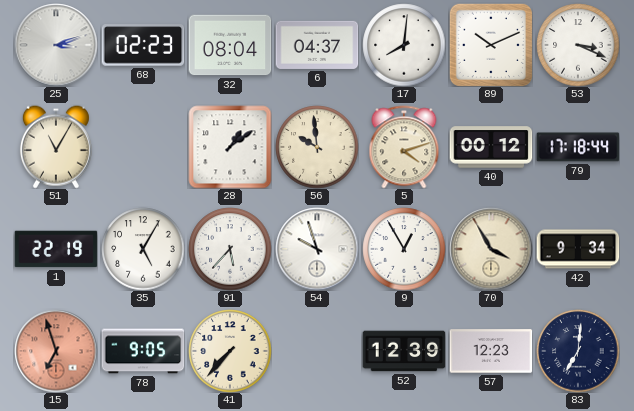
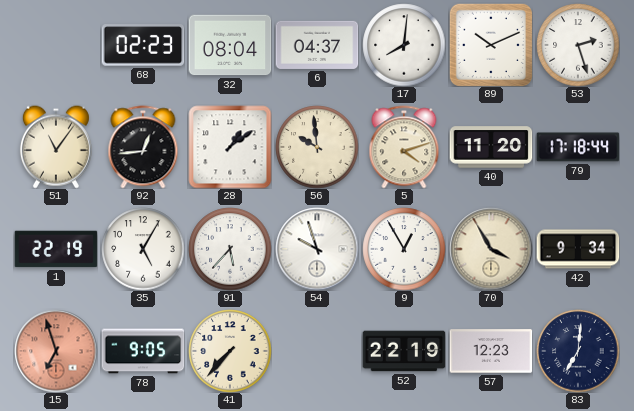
25: 3:12 -> none (56, 45)
53: 3:19 -> 2:27 (578, 45)
51: 11:05 -> 11:06 (56, 147)
92: none -> 12:44 (143, 147)
40: 00:12 -> 11:20 (491, 147)
52: 12:39 -> 22:19 (404, 351)
